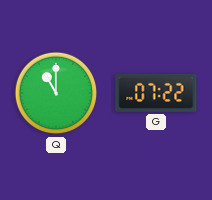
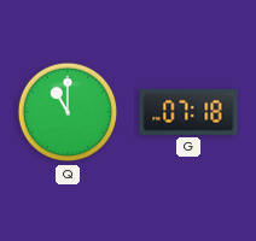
G: 07:22 -> 07:18 (188, 112)
